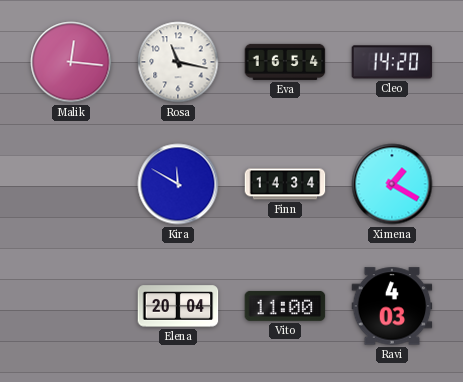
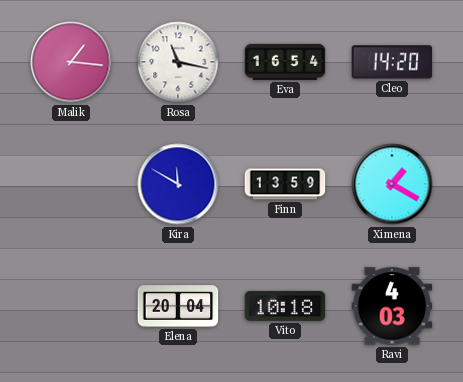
Malik: 12:16 -> 1:16 (71, 62)
Finn: 14:34 -> 13:59 (285, 184)
Vito: 11:00 -> 10:18 (285, 306)
